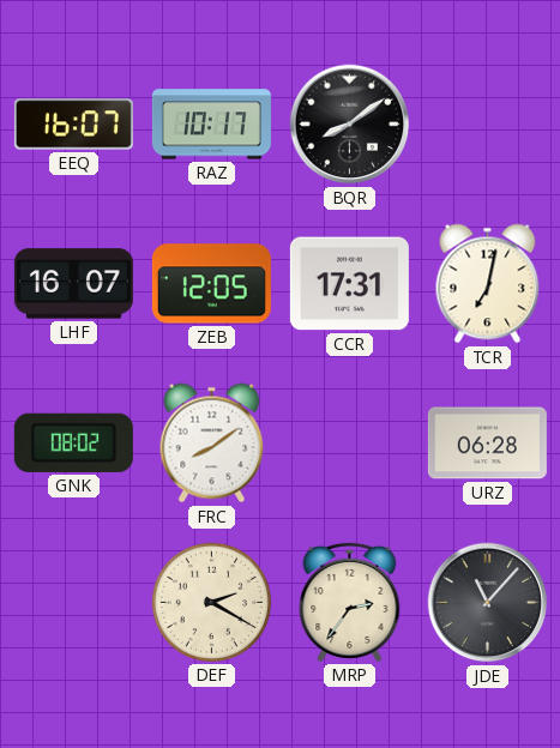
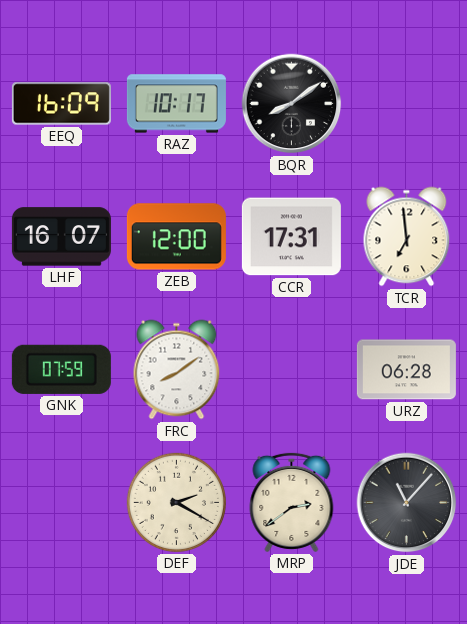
EEQ: 16:07 -> 16:09 (61, 104)
ZEB: 12:05 -> 12:00 (176, 237)
TCR: 7:02 -> 6:59 (407, 237)
GNK: 08:02 -> 07:59 (61, 369)
MRP: 2:36 -> 2:39 (292, 502)
